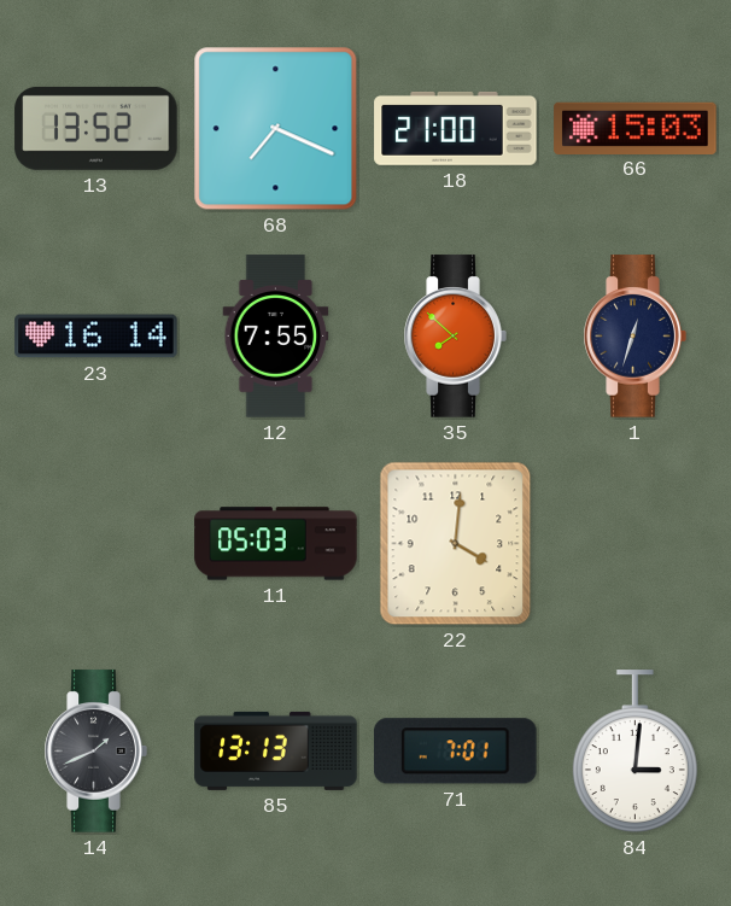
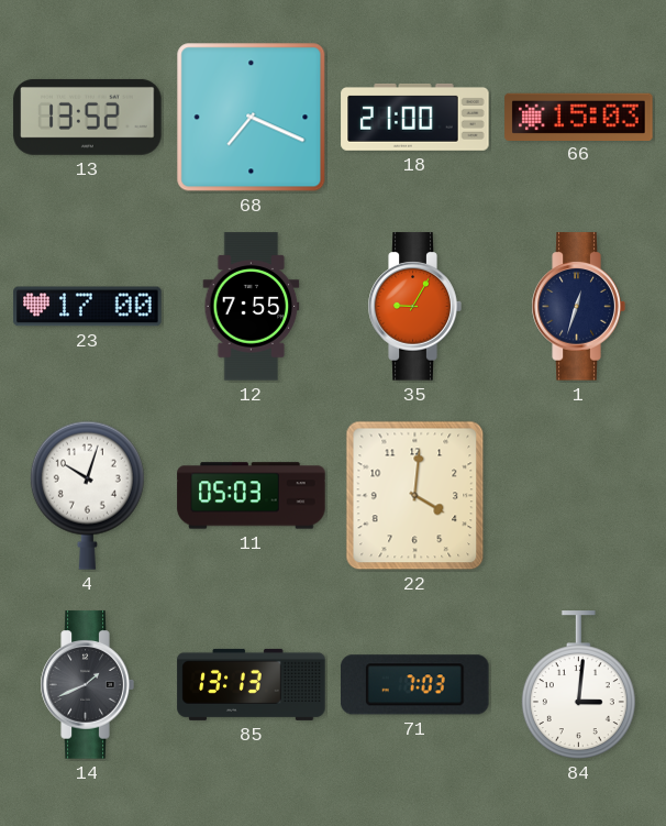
23: 16:14 -> 17:00 (88, 307)
35: 7:52 -> 9:05 (414, 307)
4: none -> 10:03 (87, 495)
71: 7:01 -> 7:03 (415, 685)
